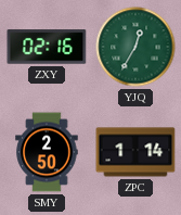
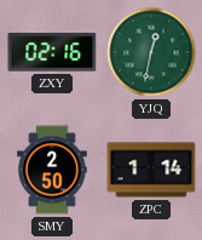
YJQ: 12:35 -> 12:32 (151, 52)
